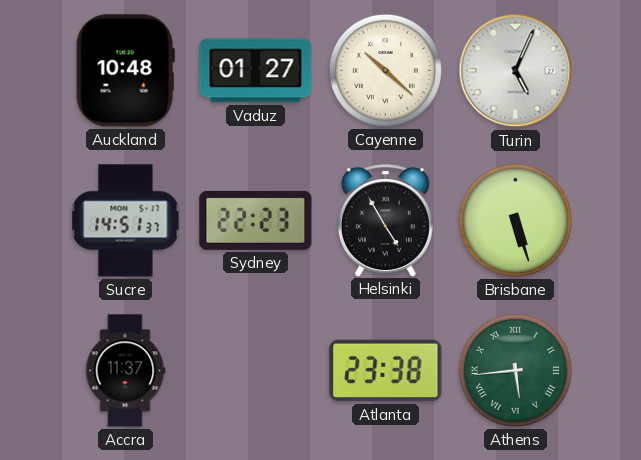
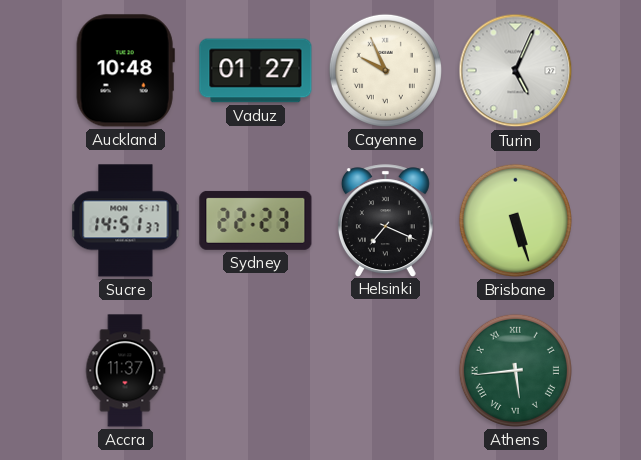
Cayenne: 10:22 -> 9:56 (385, 70)
Helsinki: 4:55 -> 7:19 (385, 220)
Atlanta: 23:38 -> none (386, 371)
